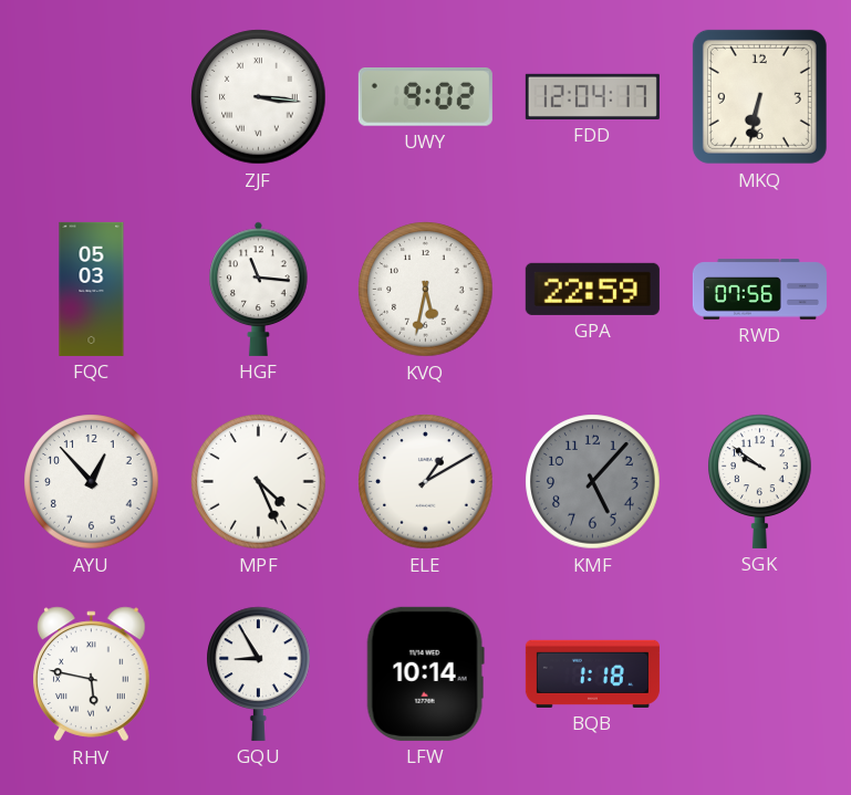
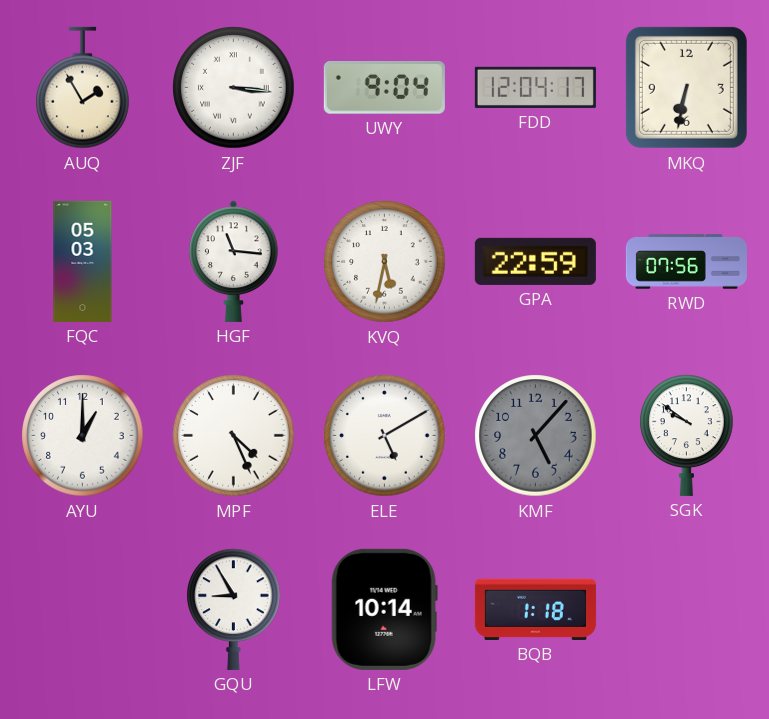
AUQ: none -> 1:55 (83, 88)
UWY: 9:02 -> 9:04 (384, 88)
AYU: 12:53 -> 1:00 (83, 436)
ELE: 1:10 -> 5:10 (385, 436)
RHV: 5:47 -> none (92, 674)
